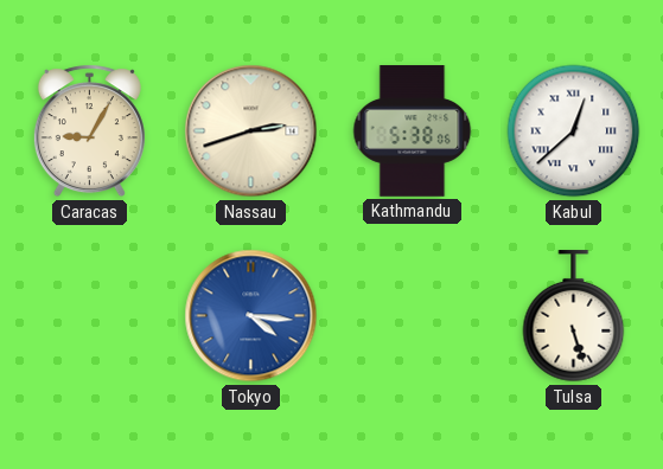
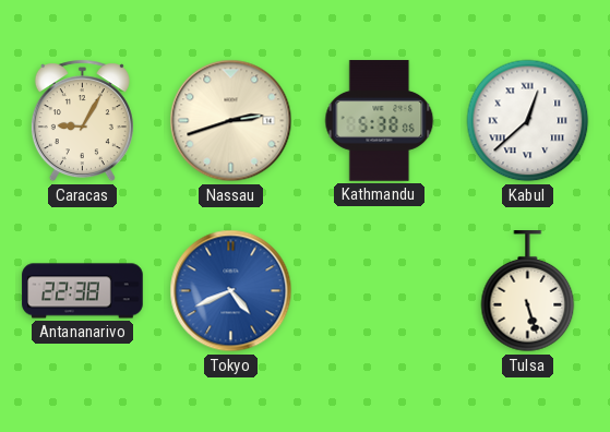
Antananarivo: none -> 22:38 (83, 291)
Tokyo: 4:16 -> 4:41 (231, 291)
